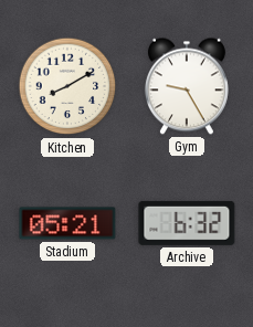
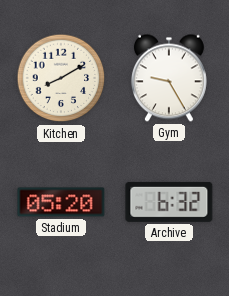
Stadium: 05:21 -> 05:20 (61, 202)
